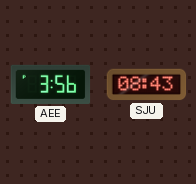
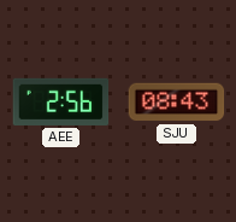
AEE: 3:56 -> 2:56 (61, 101)
